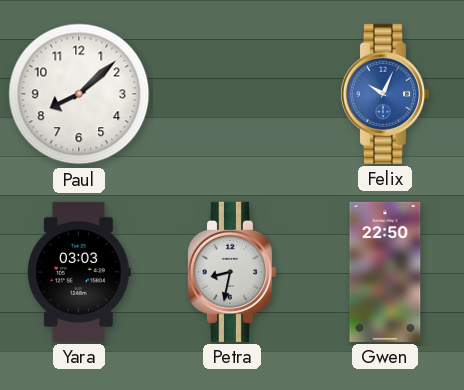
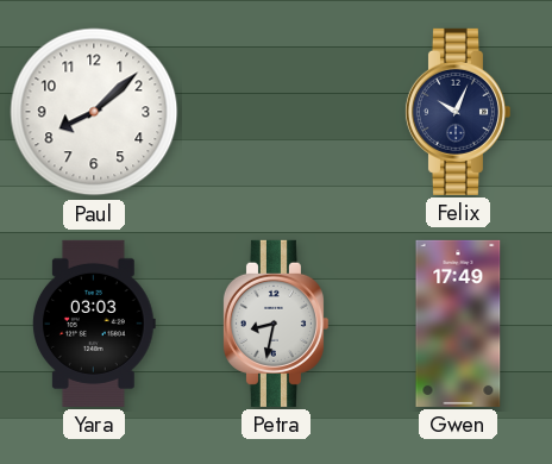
Felix dial: blue -> navy (457, 112)
Gwen: 22:50 -> 17:49 (458, 324)
